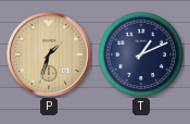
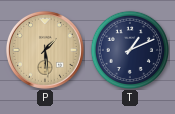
P: 1:33 -> 1:29 (45, 50)
